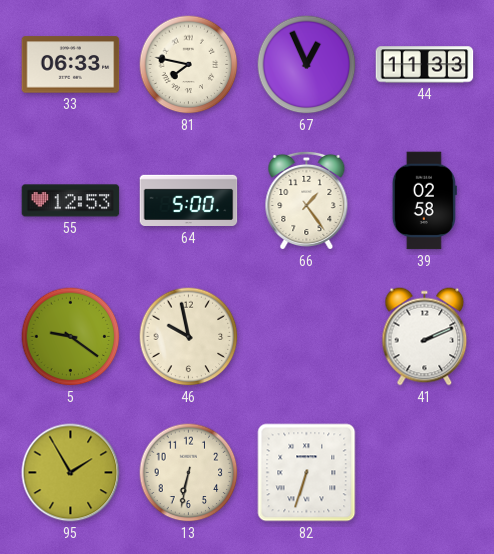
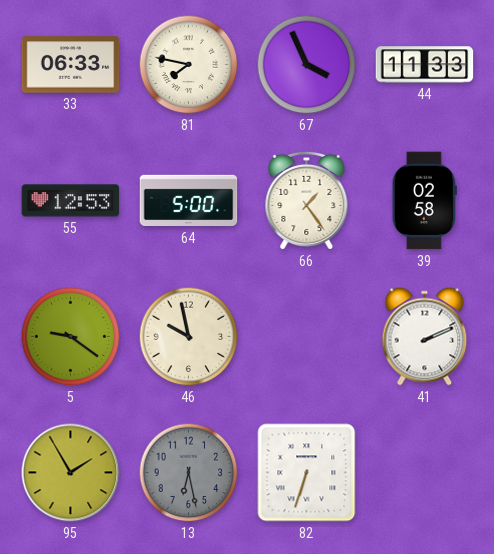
67: 12:56 -> 3:56 (307, 65)
13: 6:32 -> 6:28 (189, 473)
13 dial: cream -> grey (189, 473)
